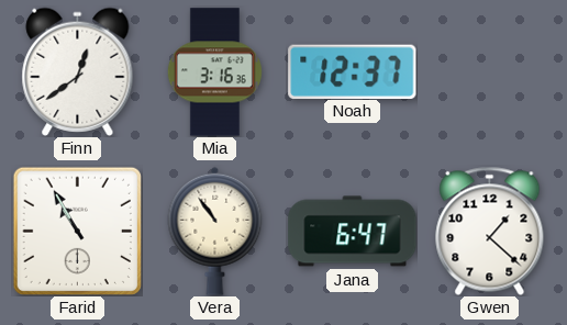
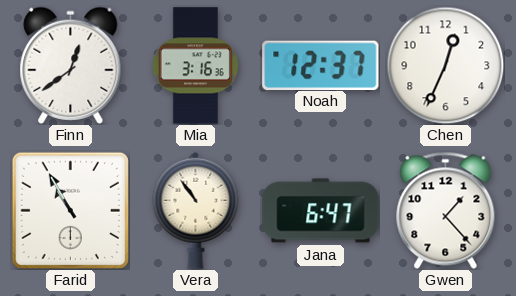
Chen: none -> 12:34 (445, 65)
Gwen: 1:22 -> 1:23 (446, 210)
